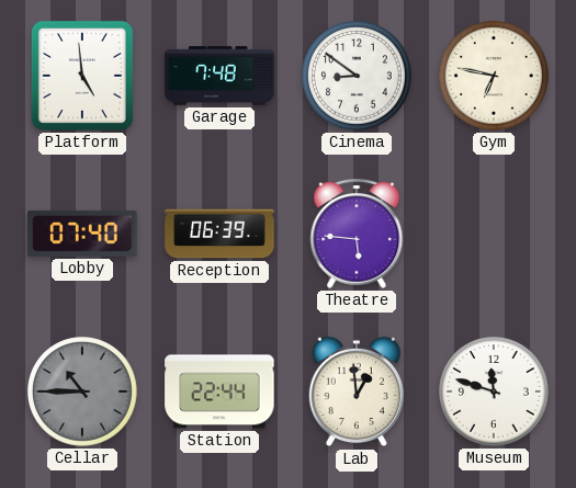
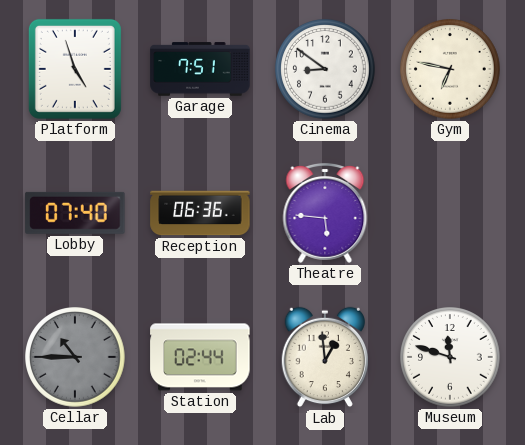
Platform: 4:59 -> 4:57 (75, 69)
Garage: 7:48 -> 7:51 (200, 69)
Reception: 06:39 -> 06:36 (200, 213)
Station: 22:44 -> 02:44 (200, 357)
